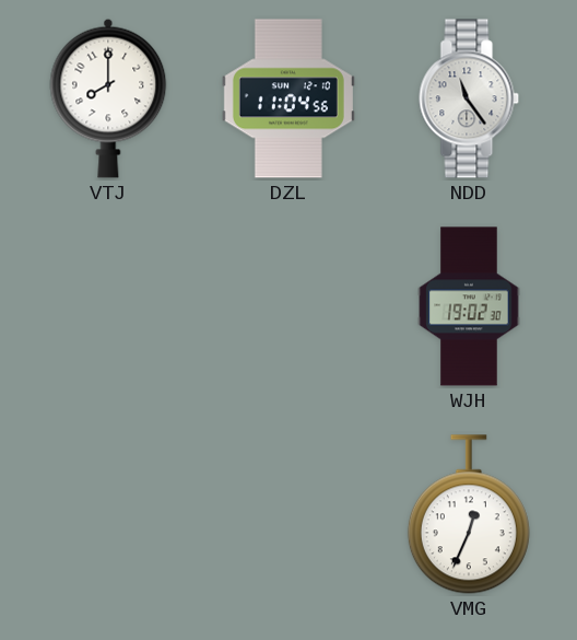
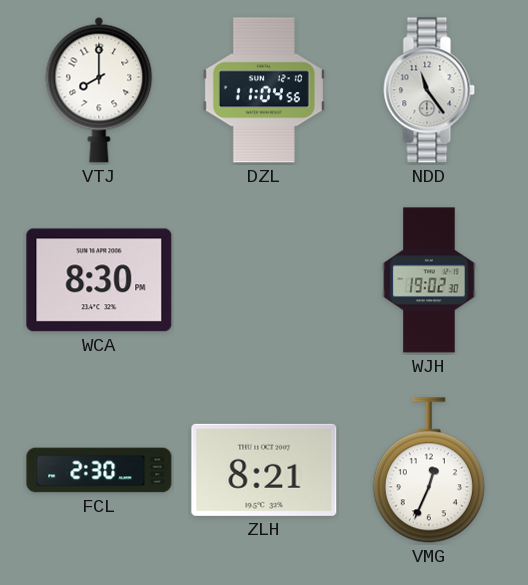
WCA: none -> 8:30 (99, 280)
FCL: none -> 2:30 (99, 470)
ZLH: none -> 8:21 (264, 470)
